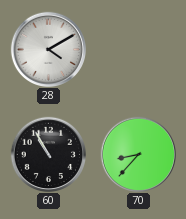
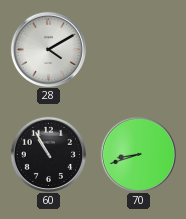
70: 8:37 -> 8:42 (138, 154)
